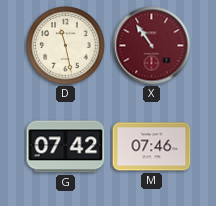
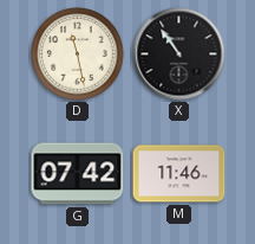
X dial: burgundy -> black (179, 54)
M: 07:46 -> 11:46 (179, 174)
